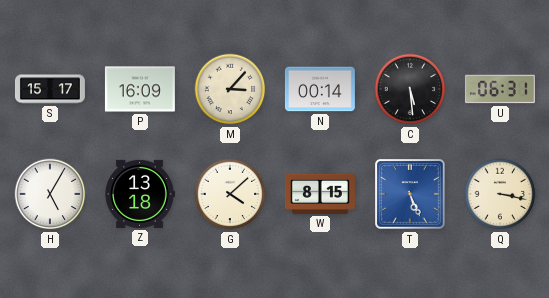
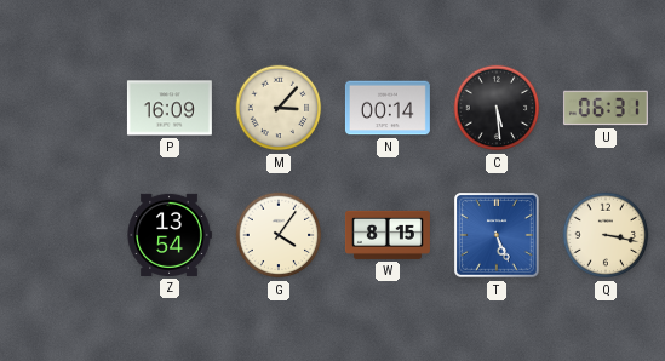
S: 15:17 -> none (50, 89)
H: 5:05 -> none (50, 194)
Z: 13:18 -> 13:54 (170, 235)
G: 4:08 -> 4:06 (279, 235)
